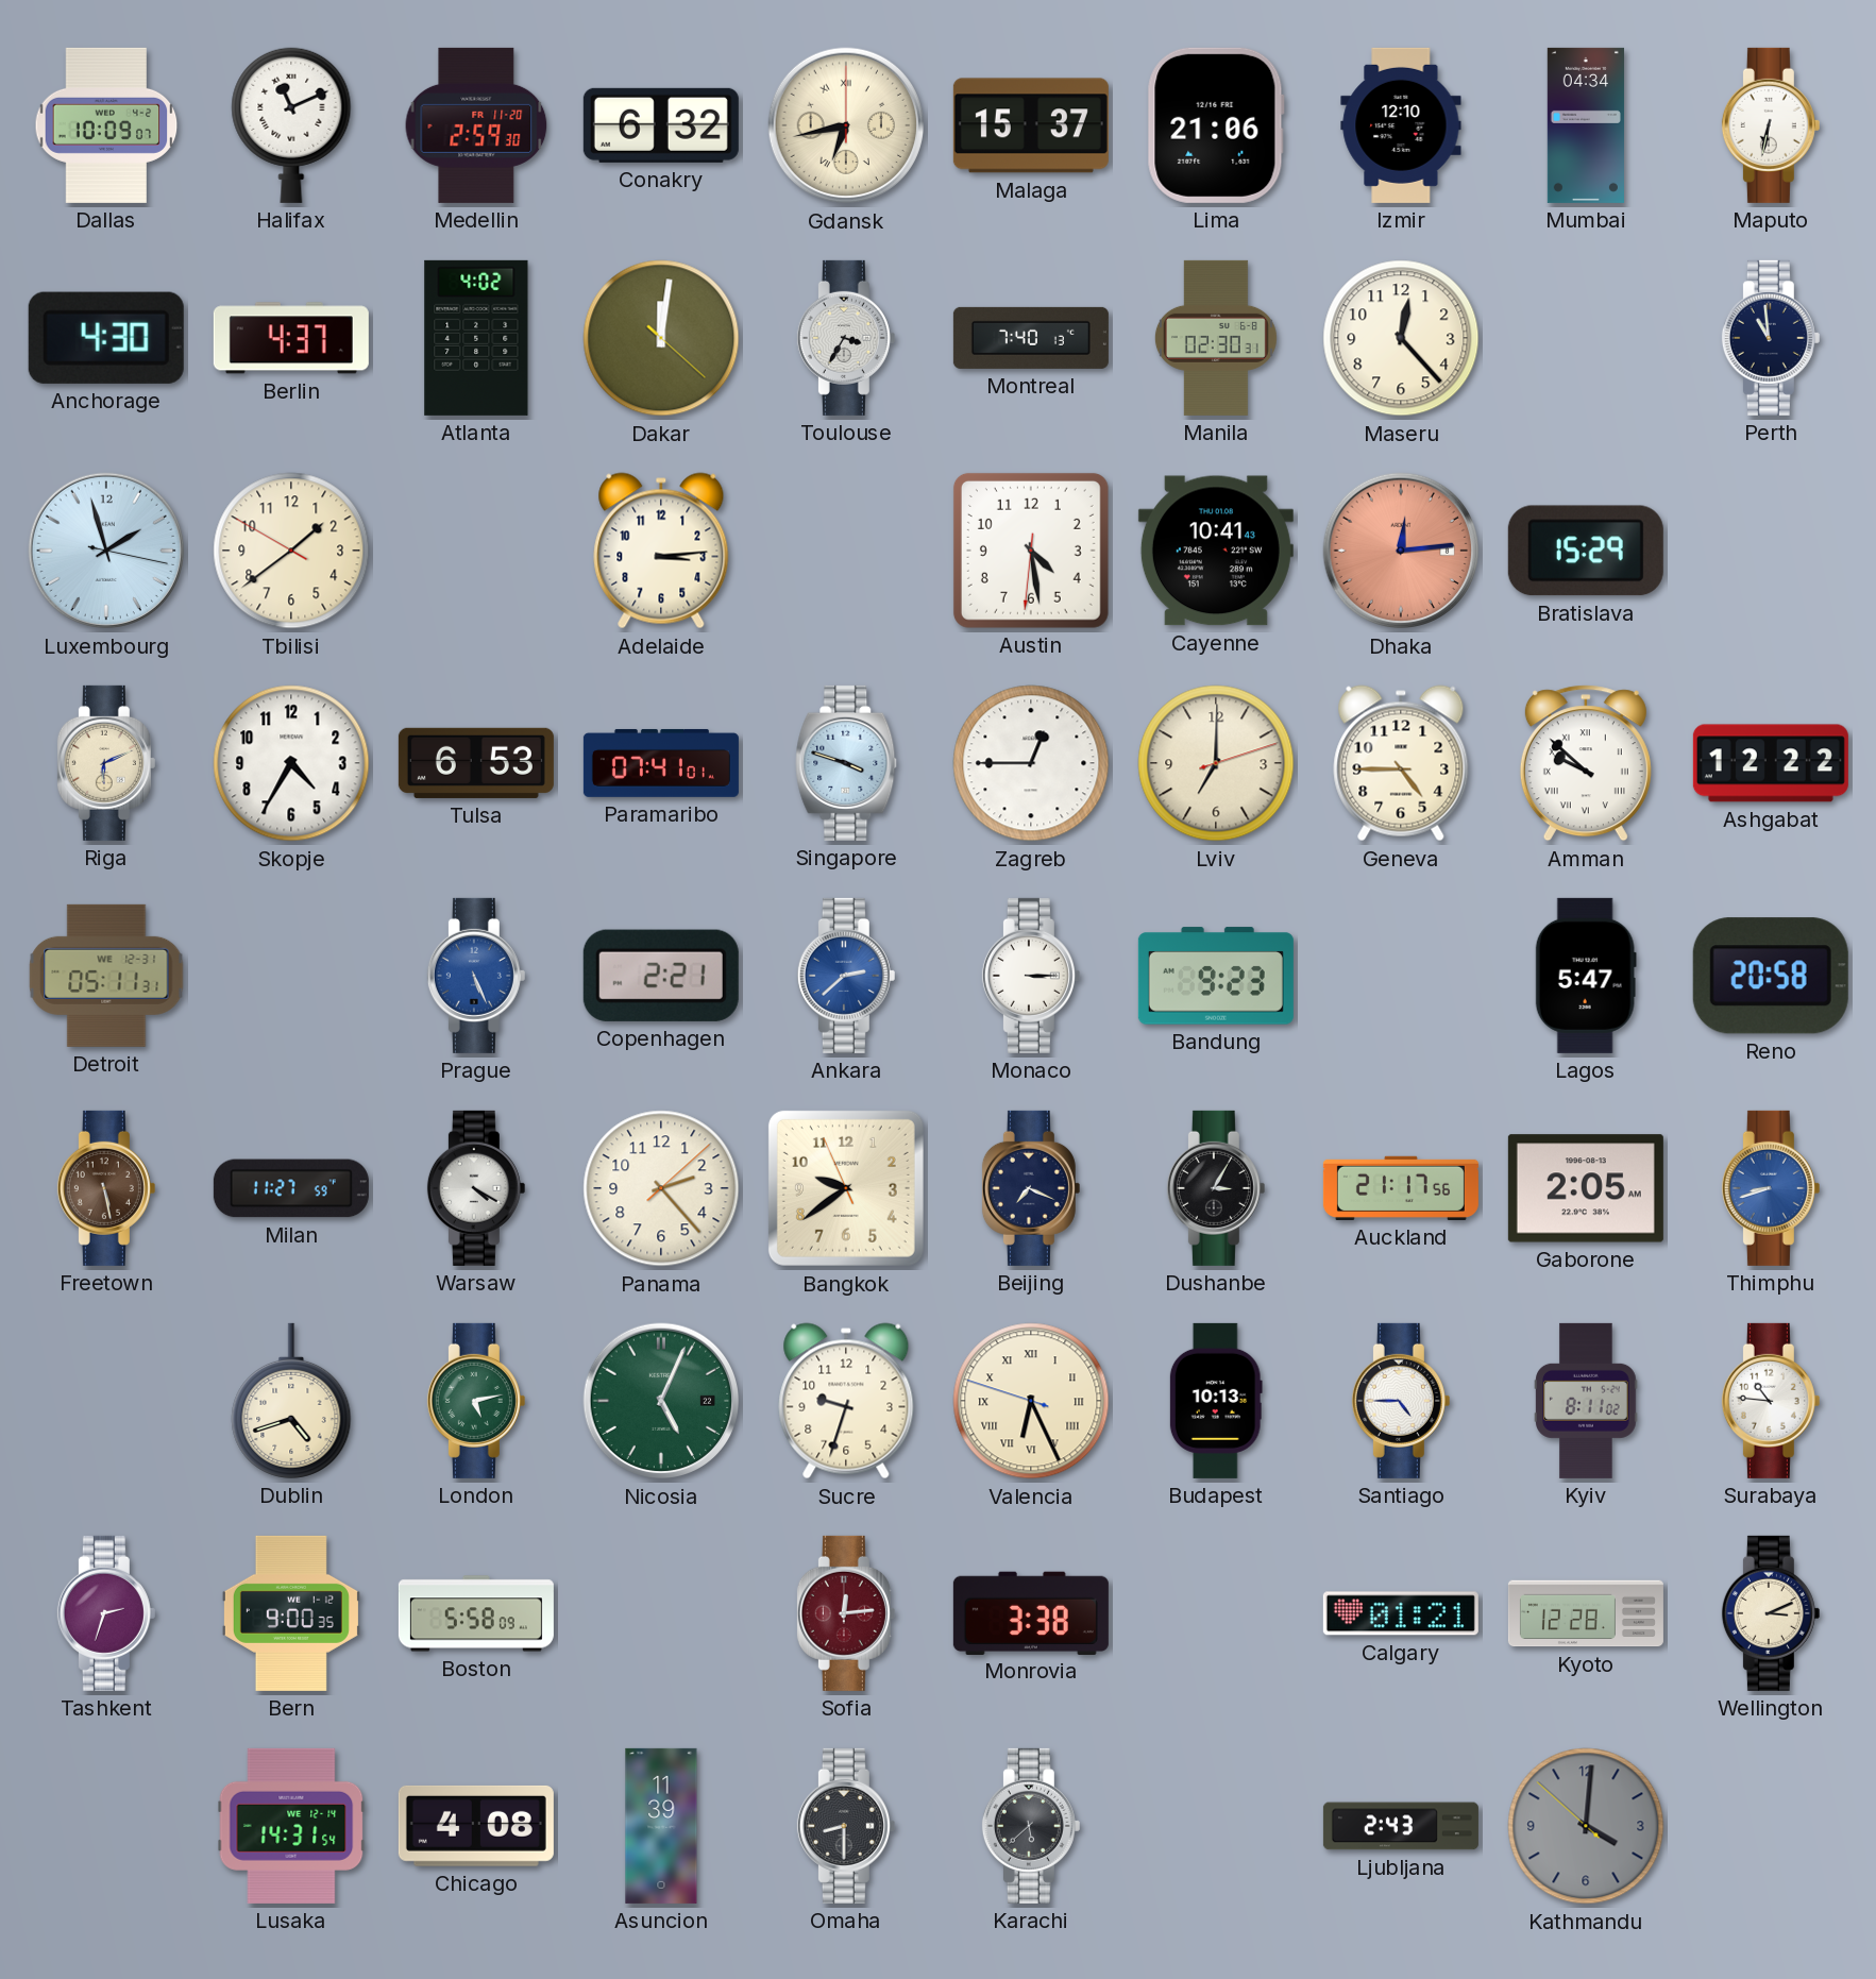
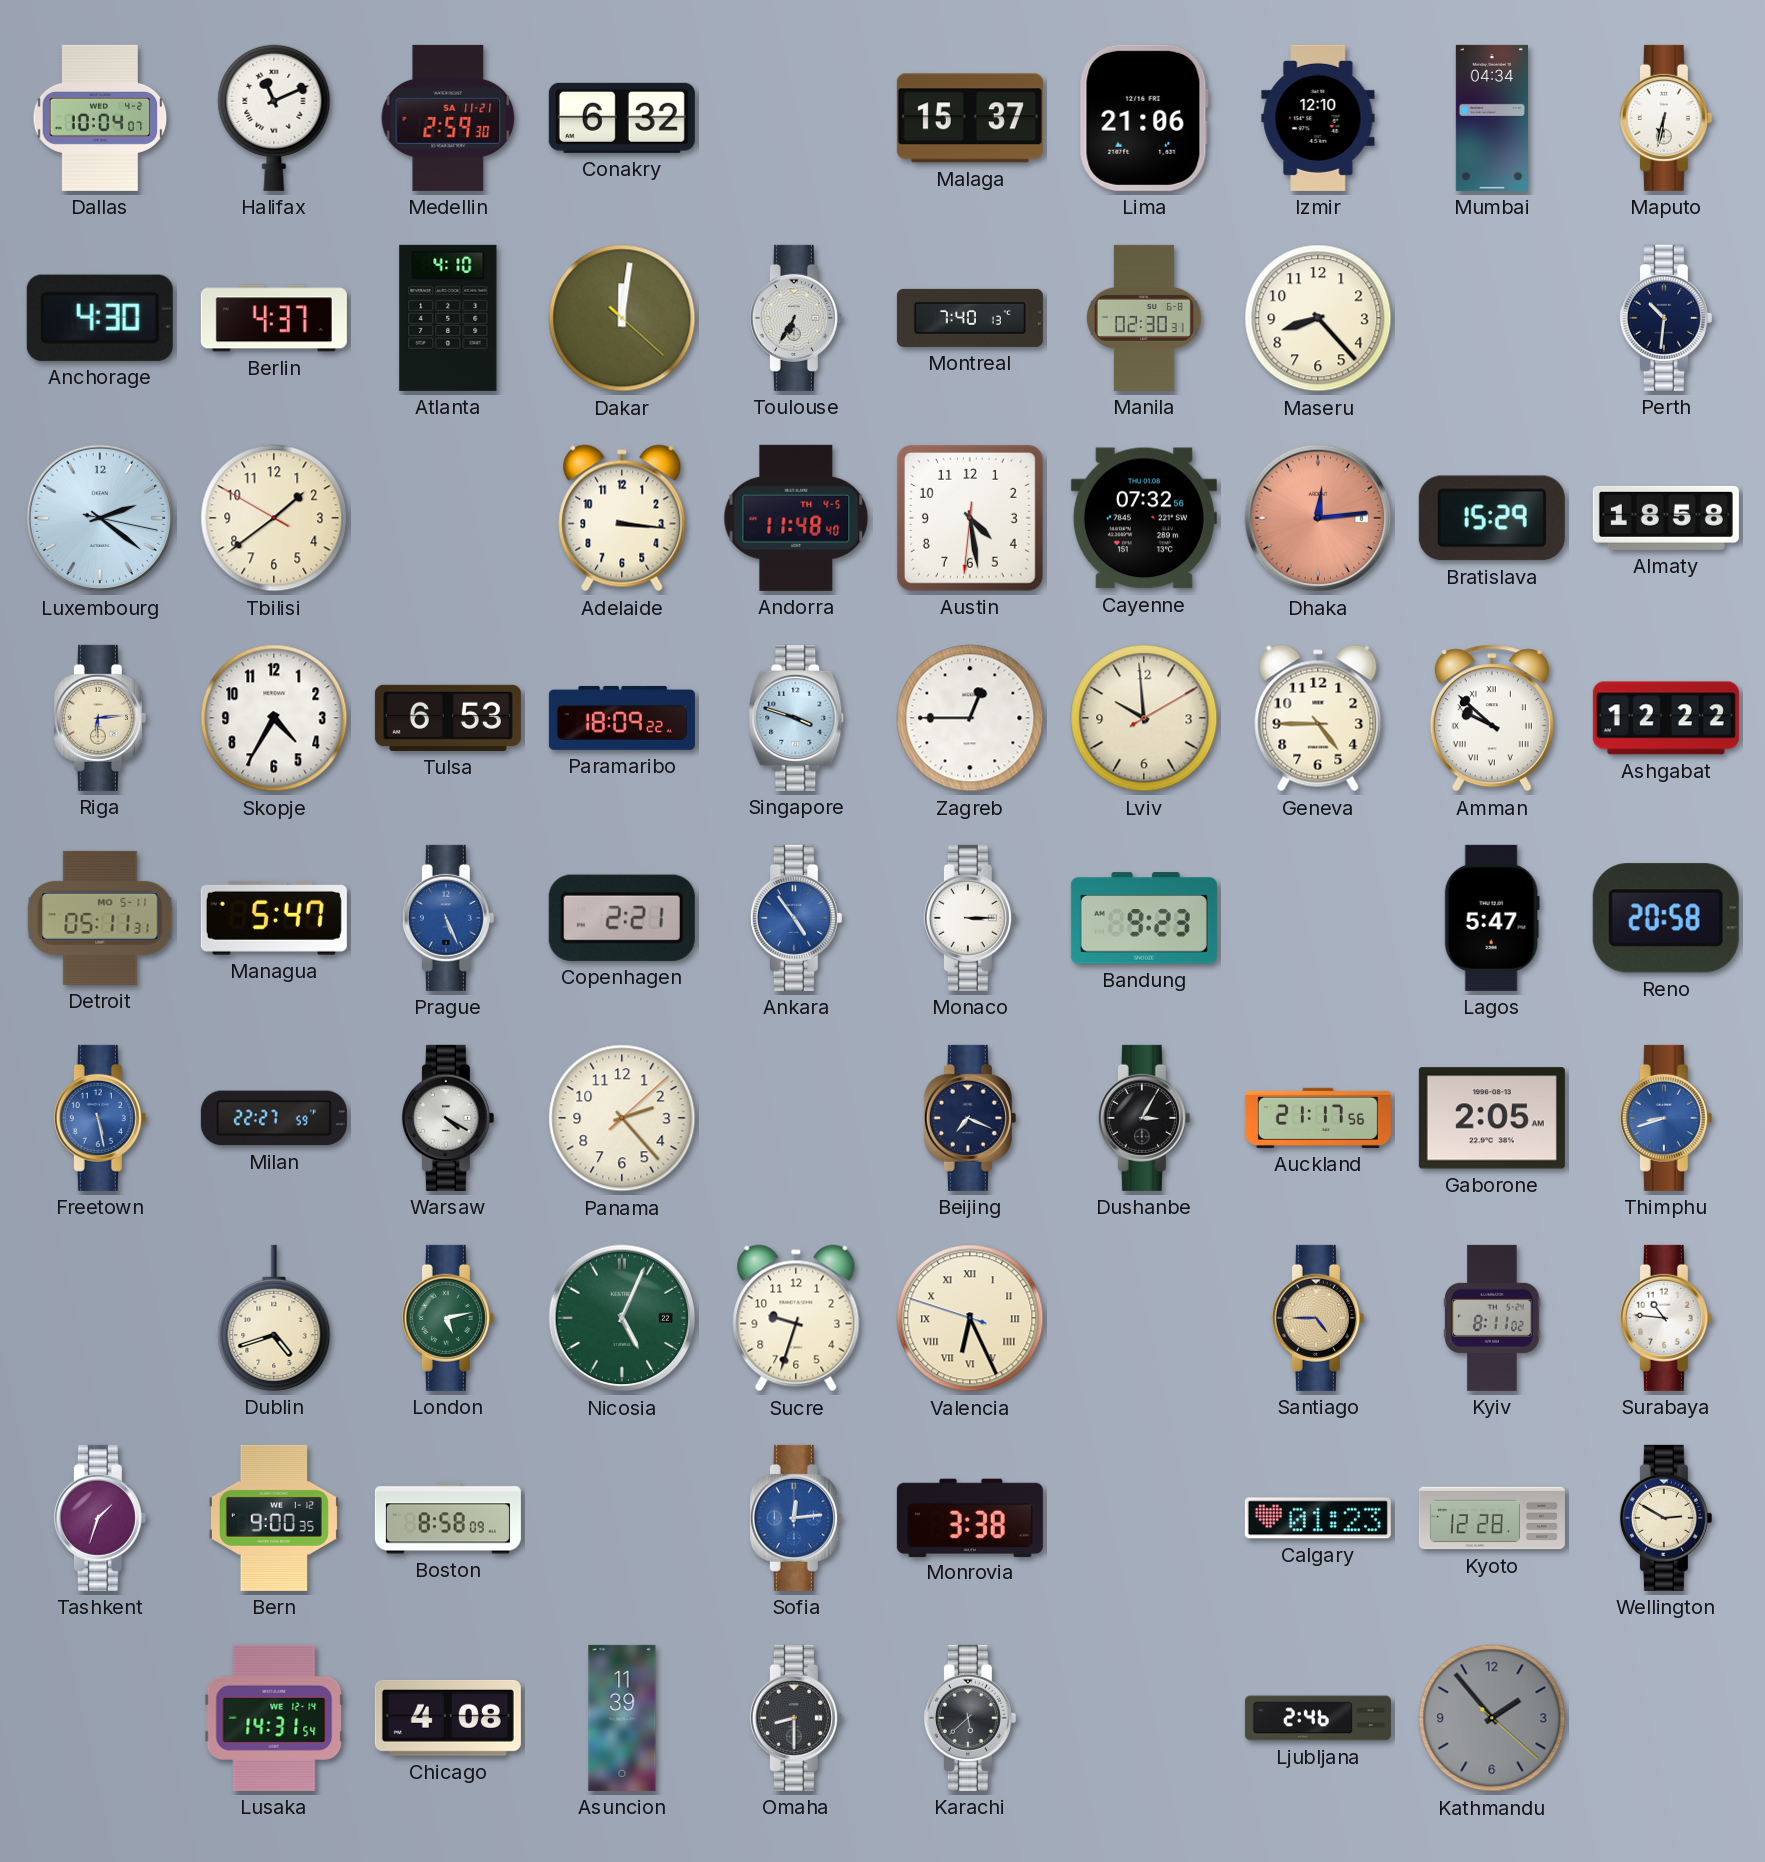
Dallas: 10:09 -> 10:04 (100, 118)
Medellin date: FR 11-20 -> SA 11-21 (448, 118)
Gdansk: 6:43 -> none (846, 125)
Atlanta: 4:02 -> 4:10 (448, 318)
Toulouse: 3:35 -> 6:35 (796, 318)
Maseru: 12:23 -> 8:23 (1318, 318)
Perth: 10:59 -> 10:31 (1666, 318)
Luxembourg: 1:57 -> 2:21 (100, 518)
Adelaide: 3:14 -> 3:16 (622, 518)
Andorra: none -> 11:48 (796, 518)
Cayenne: 10:41 -> 07:32 (1144, 518)
Almaty: none -> 18:58 (1666, 518)
Riga: 6:11 -> 6:14 (100, 718)
Paramaribo: 07:41 -> 18:09 (622, 718)
Lviv: 7:00 -> 9:59 (1144, 718)
Detroit date: WE 12-31 -> MO 5-11 (100, 918)
Managua: none -> 5:47 (274, 918)
Ankara: 2:38 -> 4:54 (796, 918)
Freetown dial: brown -> blue (100, 1118)
Milan: 11:27 -> 22:27 (274, 1118)
Bangkok: 9:38 -> none (846, 1188)
Budapest: 10:13 -> none (1216, 1401)
Santiago dial: white -> champagne (1318, 1318)
Tashkent: 2:33 -> 1:33 (100, 1518)
Boston: 5:58 -> 8:58 (448, 1518)
Sofia dial: burgundy -> blue (796, 1518)
Calgary: 01:21 -> 01:23 (1318, 1518)
Wellington: 3:11 -> 2:50 (1666, 1518)
Ljubljana: 2:43 -> 2:46 (1318, 1718)
Kathmandu: 4:00 -> 1:53 (1492, 1718)
